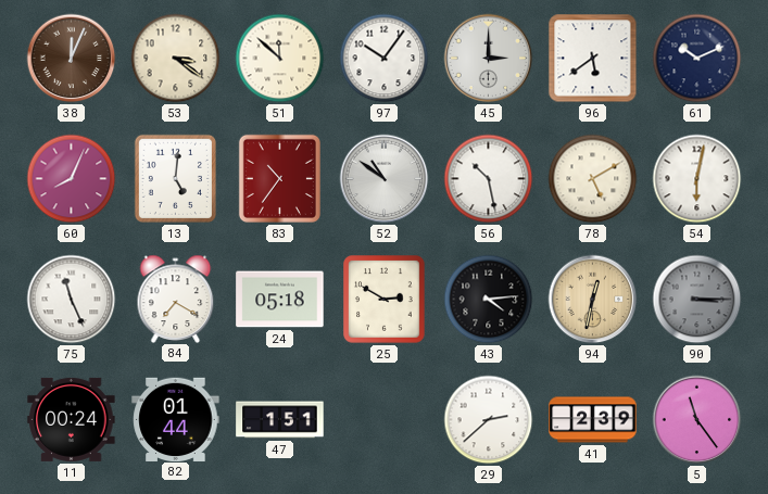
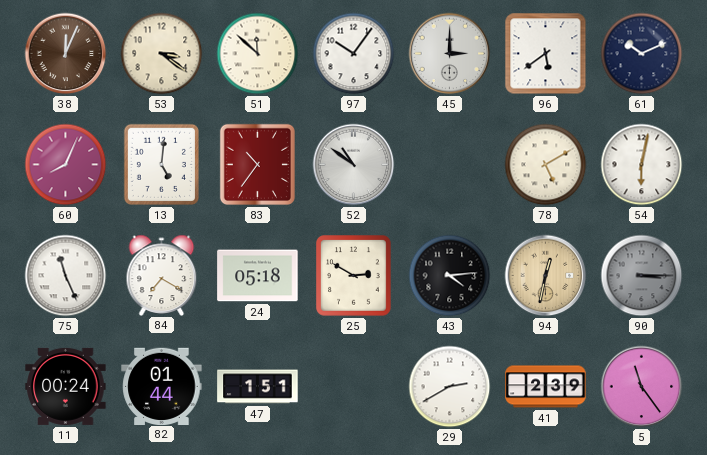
56: 10:28 -> none (489, 179)
29: 2:38 -> 2:40 (450, 387)
